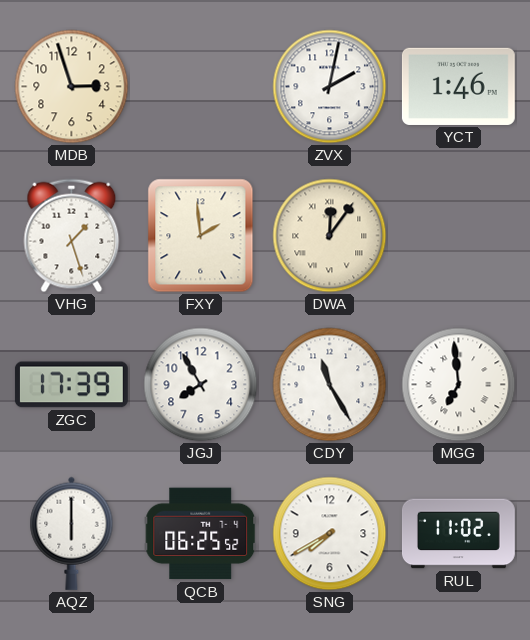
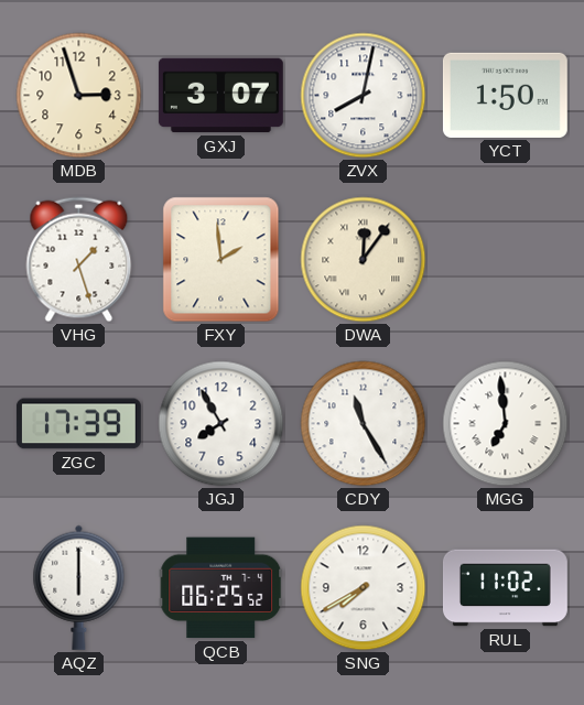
GXJ: none -> 3:07 (220, 96)
ZVX: 2:02 -> 8:02 (364, 96)
YCT: 1:46 -> 1:50 (505, 95)
